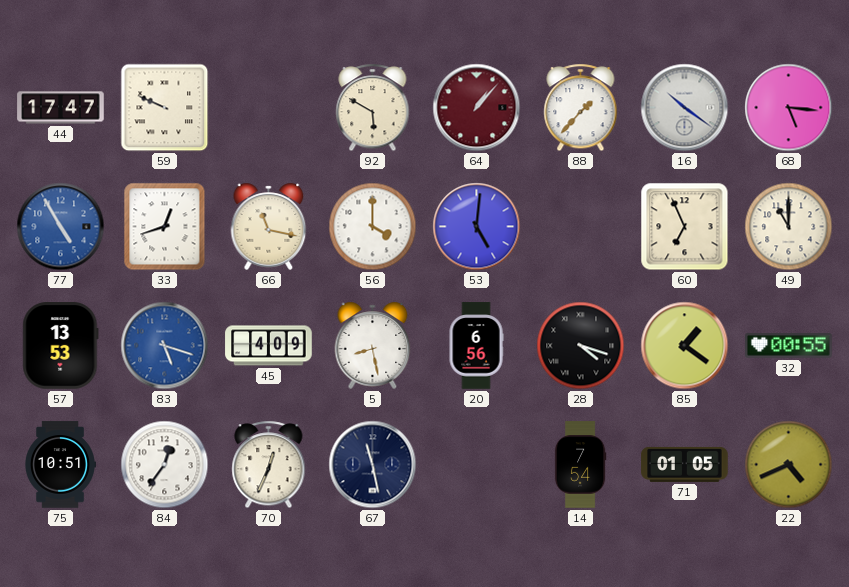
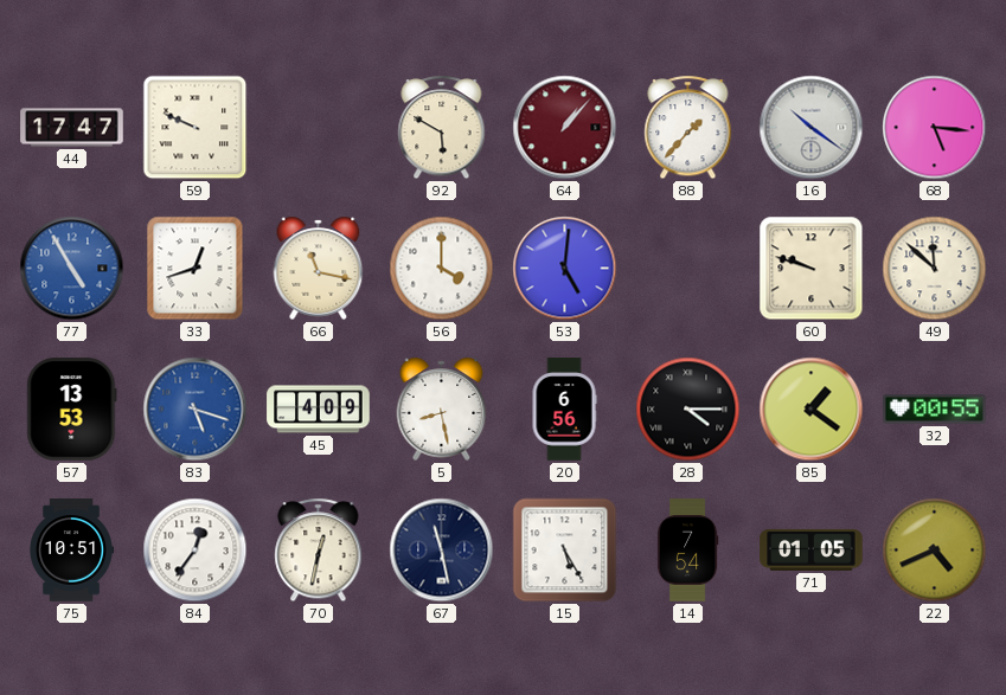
60: 6:56 -> 9:48 (812, 269)
49: 11:00 -> 11:52 (935, 269)
28: 4:18 -> 4:15 (688, 410)
70: 12:34 -> 12:32 (319, 551)
15: none -> 5:25 (565, 551)
